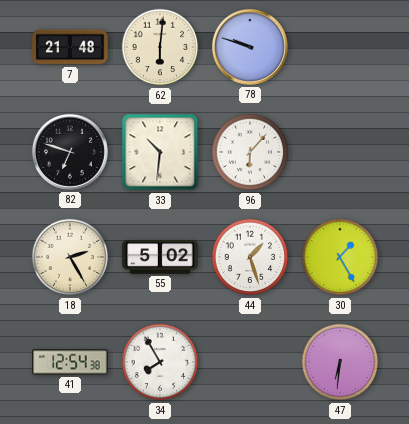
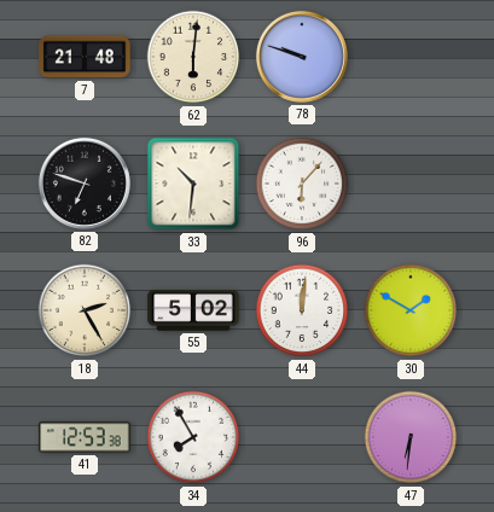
44: 1:27 -> 12:01 (302, 310)
30: 1:25 -> 1:50 (411, 310)
41: 12:54 -> 12:53 (85, 437)
